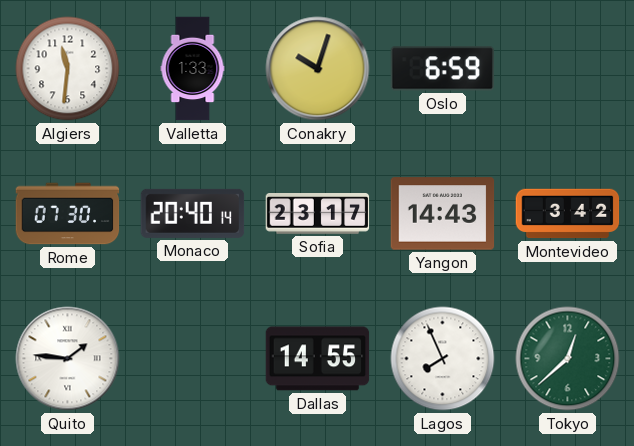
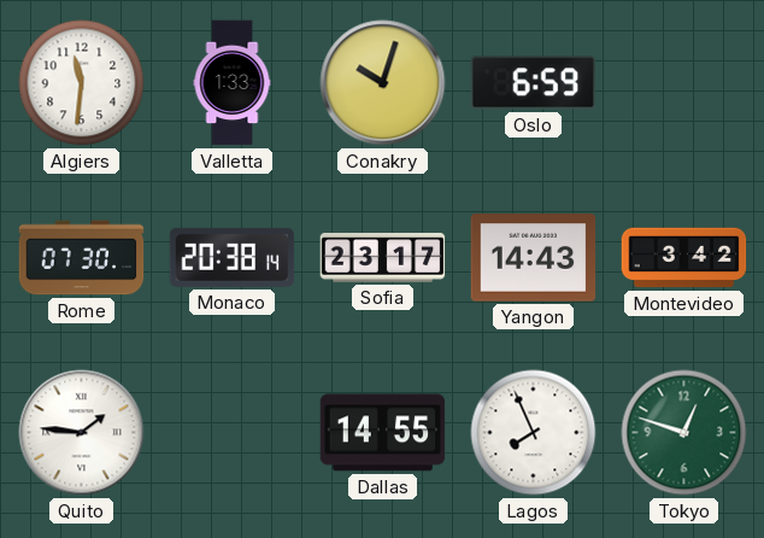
Monaco: 20:40 -> 20:38 (233, 257)
Tokyo: 12:38 -> 12:48 (684, 433)
